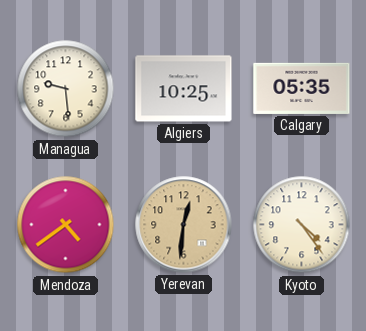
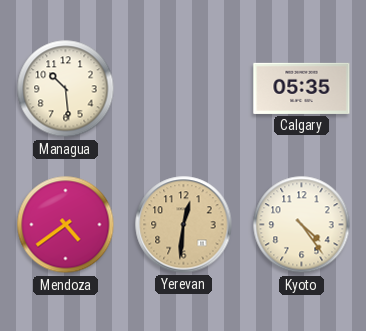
Managua: 9:29 -> 10:29 (66, 89)
Algiers: 10:25 -> none (184, 89)
